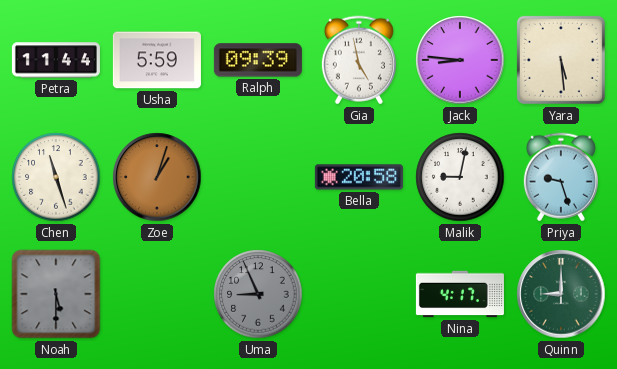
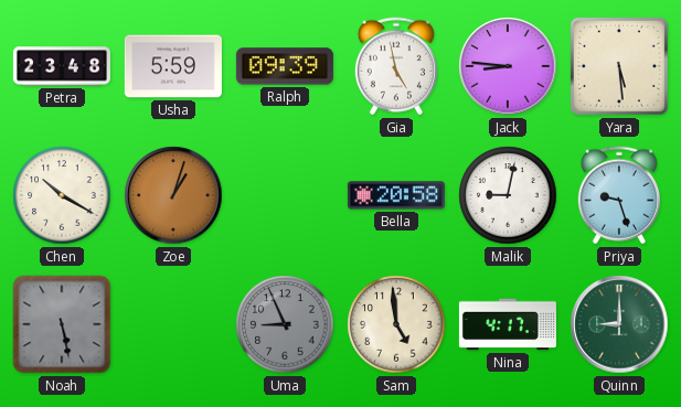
Petra: 11:44 -> 23:48 (62, 66)
Chen: 11:27 -> 10:20 (62, 195)
Noah: 5:30 -> 5:28 (62, 324)
Sam: none -> 4:59 (396, 324)
